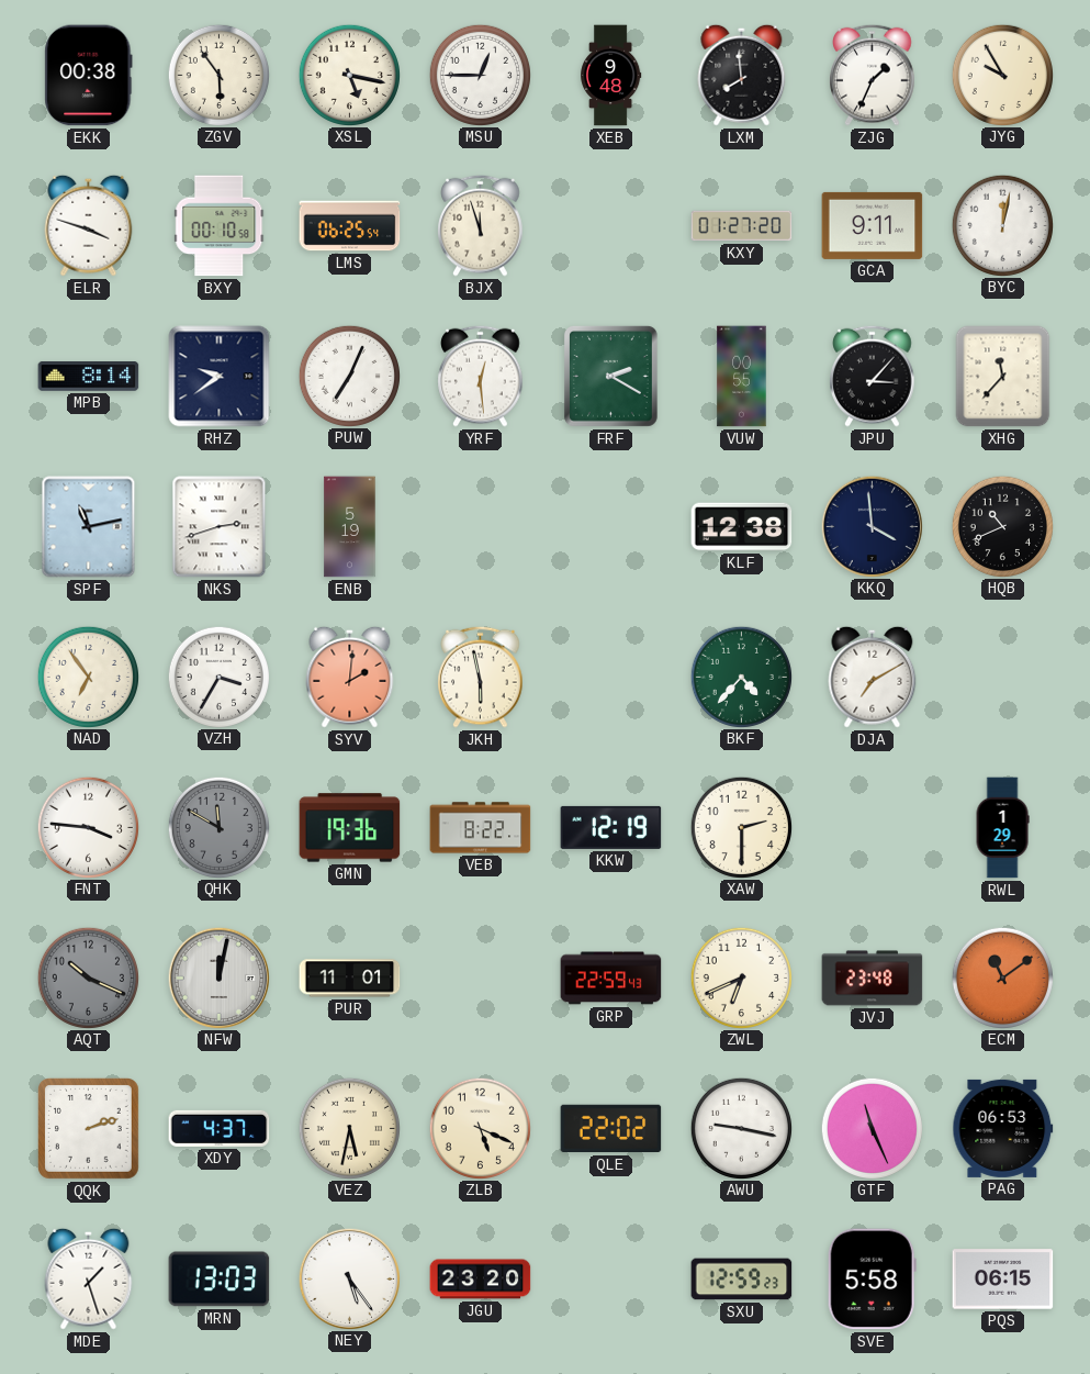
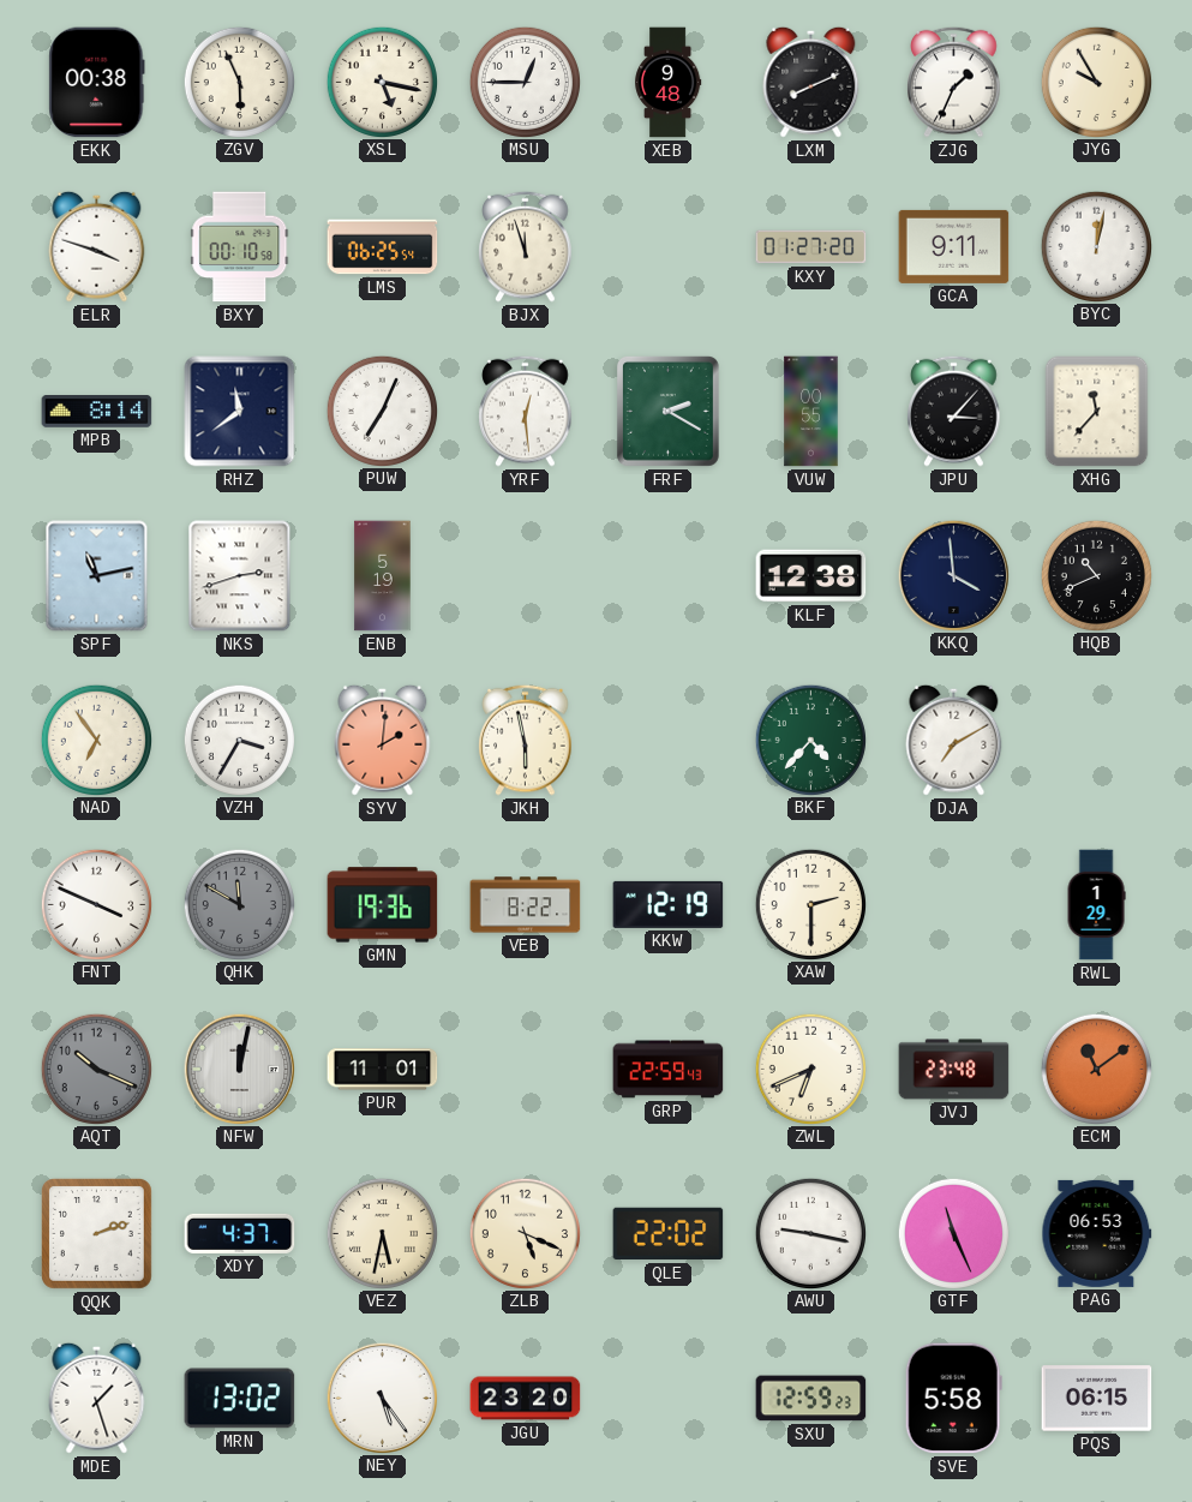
ZGV: 5:54 -> 5:56 (239, 82)
LXM: 7:59 -> 8:11 (811, 82)
RHZ: 9:39 -> 11:39 (240, 412)
FNT: 3:46 -> 3:49 (96, 904)
MRN: 13:03 -> 13:02 (240, 1399)
